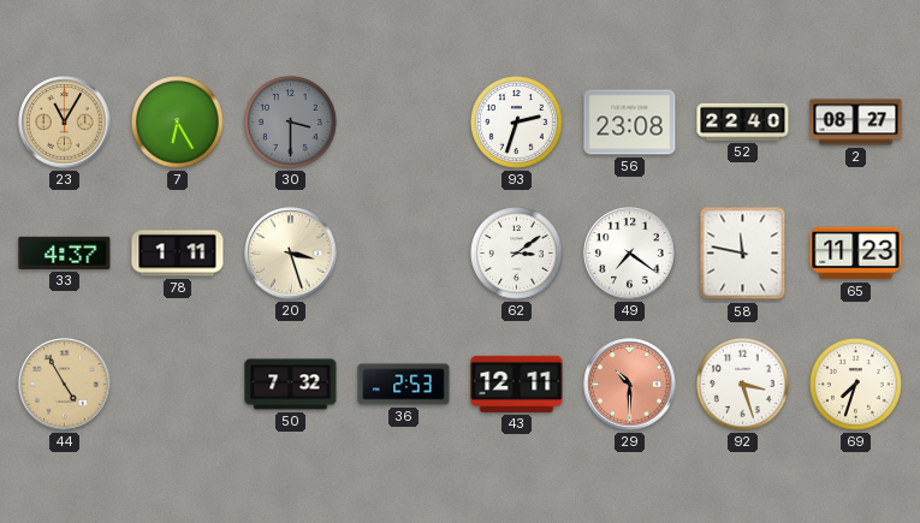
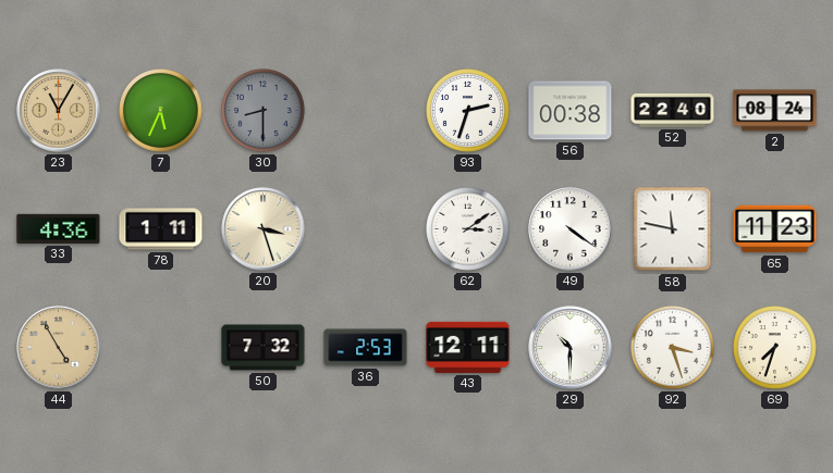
7: 6:25 -> 5:34 (161, 111)
30: 3:30 -> 8:30 (264, 111)
56: 23:08 -> 00:38 (571, 111)
2: 08:27 -> 08:24 (775, 111)
33: 4:37 -> 4:36 (59, 228)
49: 7:21 -> 4:21 (571, 229)
29 dial: salmon -> white (571, 348)
